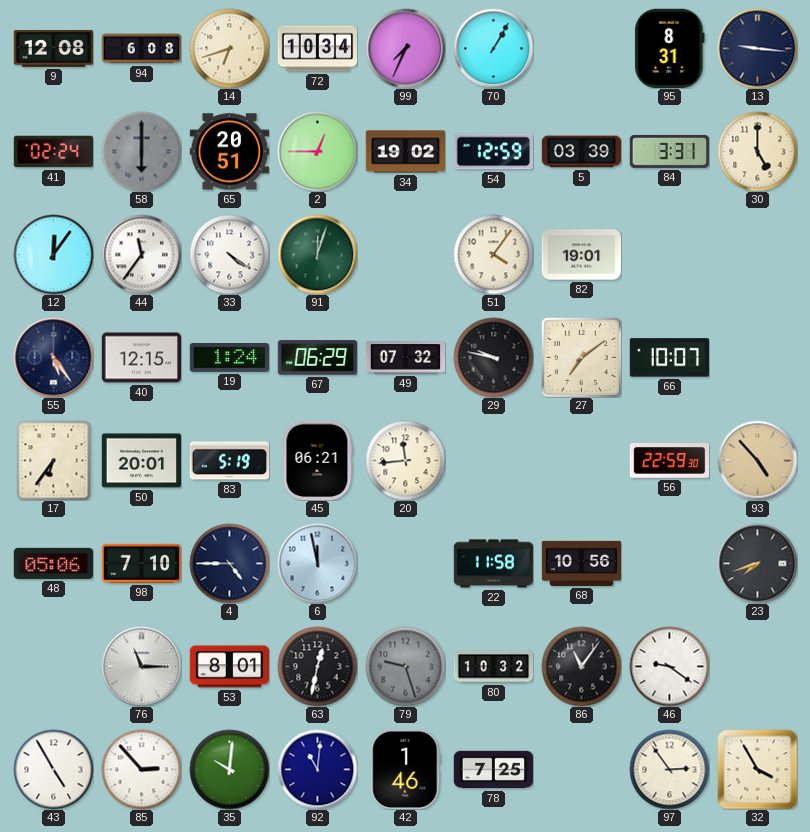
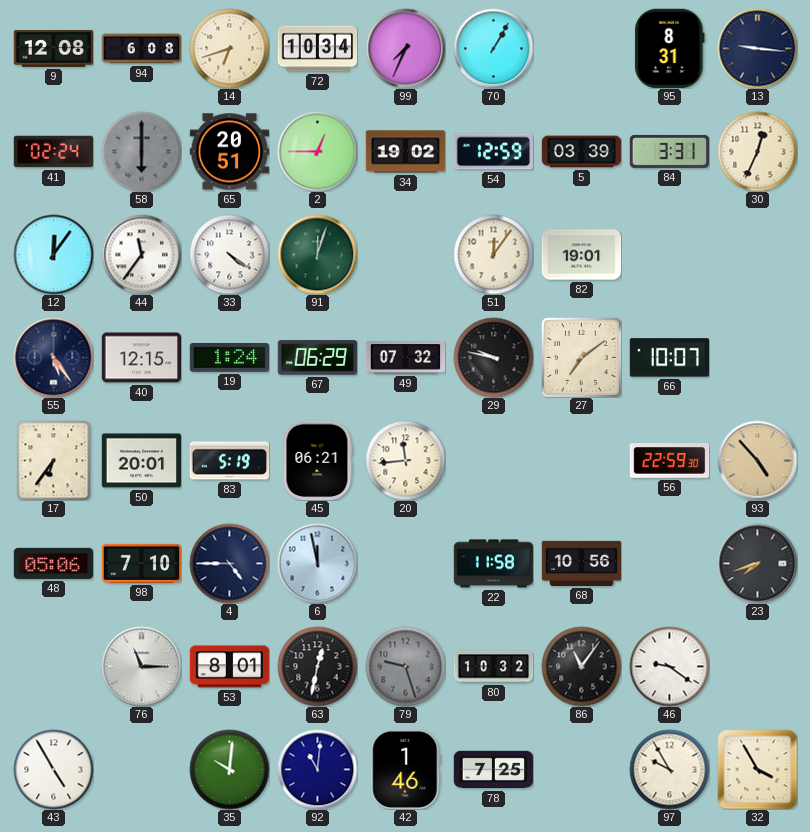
30: 5:00 -> 12:34 (757, 151)
51: 4:06 -> 12:06 (493, 254)
85: 2:53 -> none (141, 769)
97: 2:54 -> 9:55 (669, 769)
